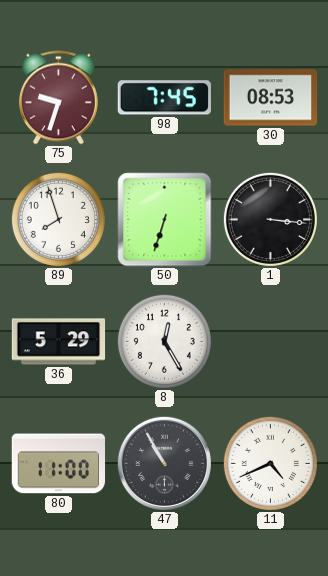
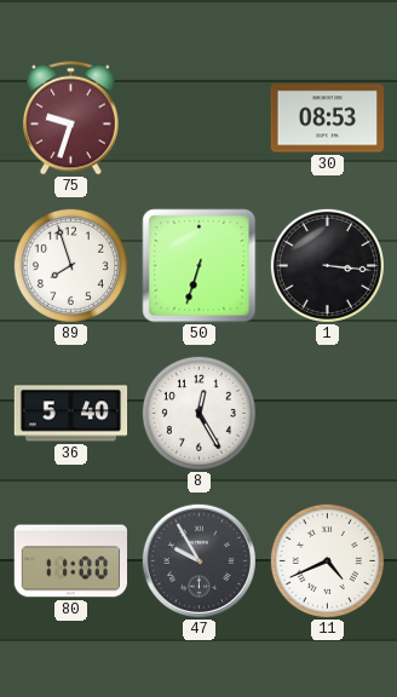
98: 7:45 -> none (164, 98)
36: 5:29 -> 5:40 (71, 414)
47: 10:55 -> 9:55 (198, 560)
